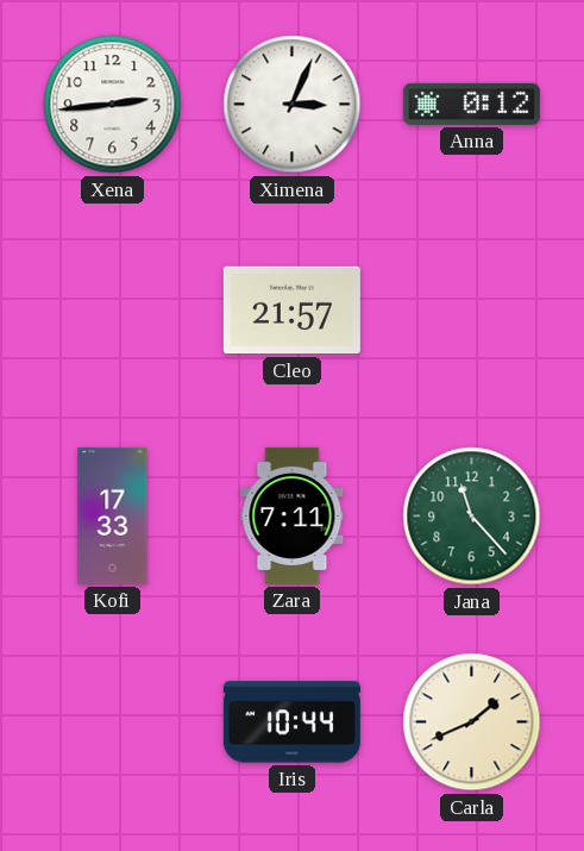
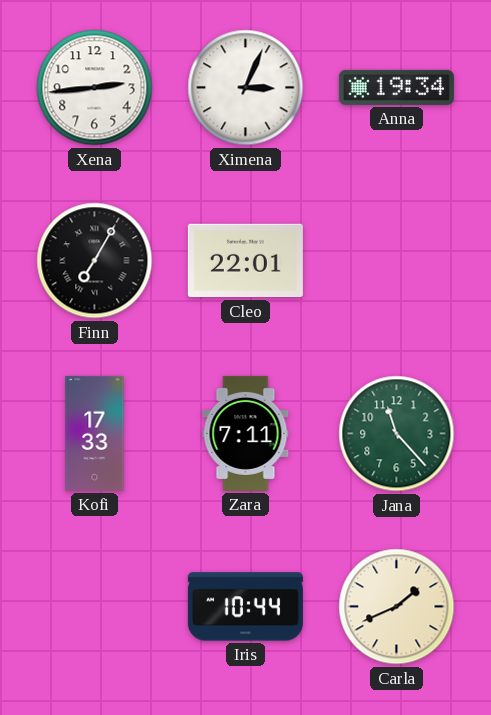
Anna: 0:12 -> 19:34 (396, 87)
Finn: none -> 7:05 (95, 261)
Cleo: 21:57 -> 22:01 (245, 261)
